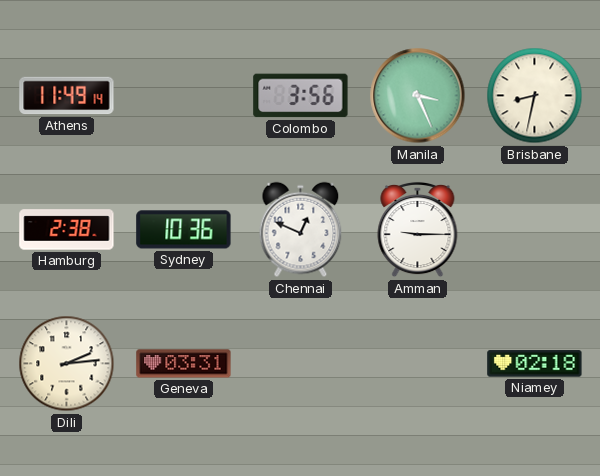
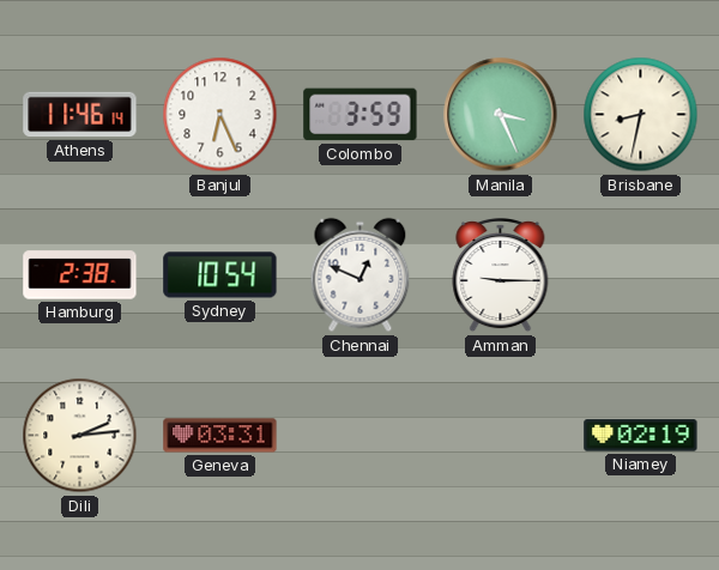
Athens: 11:49 -> 11:46 (80, 115)
Banjul: none -> 6:26 (220, 115)
Colombo: 3:56 -> 3:59 (361, 115)
Sydney: 10:36 -> 10:54 (220, 275)
Niamey: 02:18 -> 02:19 (641, 436)
